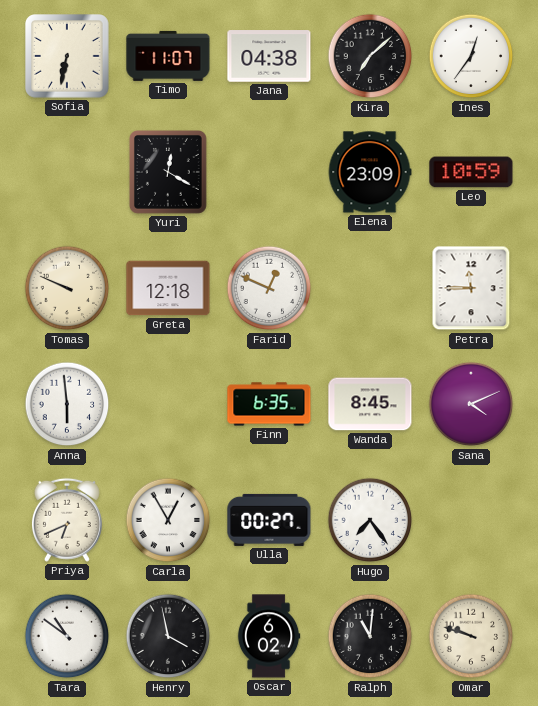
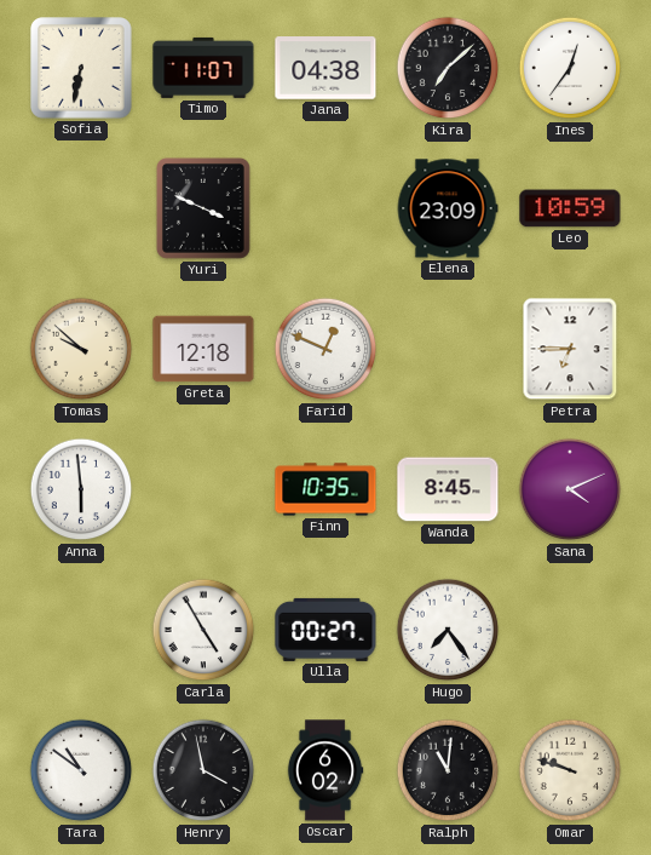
Yuri: 12:20 -> 3:49 (203, 208)
Tomas: 9:49 -> 9:52 (81, 349)
Petra: 11:45 -> 6:45 (570, 349)
Finn: 6:35 -> 10:35 (325, 489)
Priya: 6:41 -> none (67, 520)
Carla: 12:55 -> 4:55 (203, 630)
